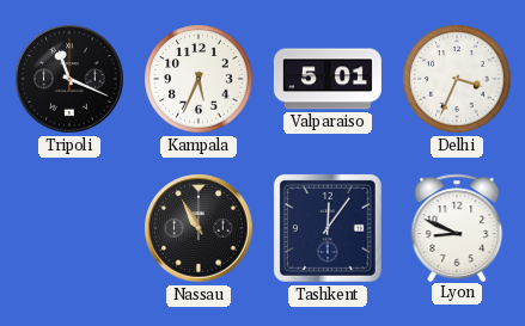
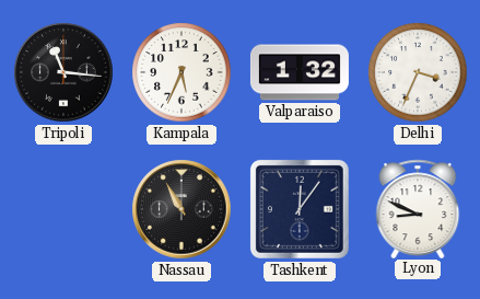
Tripoli: 11:19 -> 11:16 (63, 72)
Valparaiso: 5:01 -> 1:32 (300, 72)
